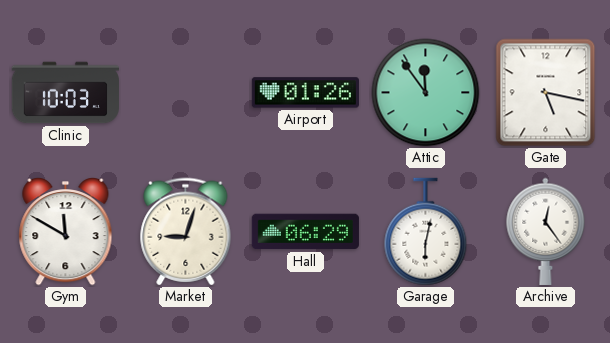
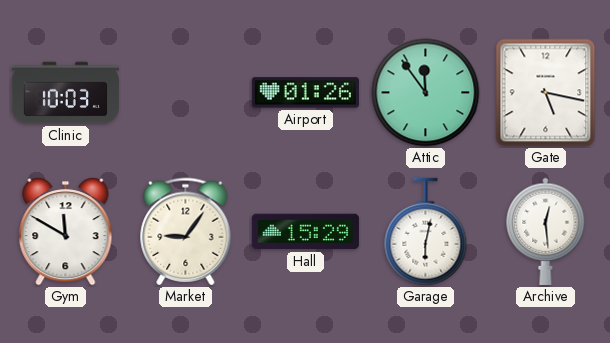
Market: 9:03 -> 9:06 (186, 232)
Hall: 06:29 -> 15:29 (305, 232)
Archive: 12:24 -> 12:29 (546, 231)
